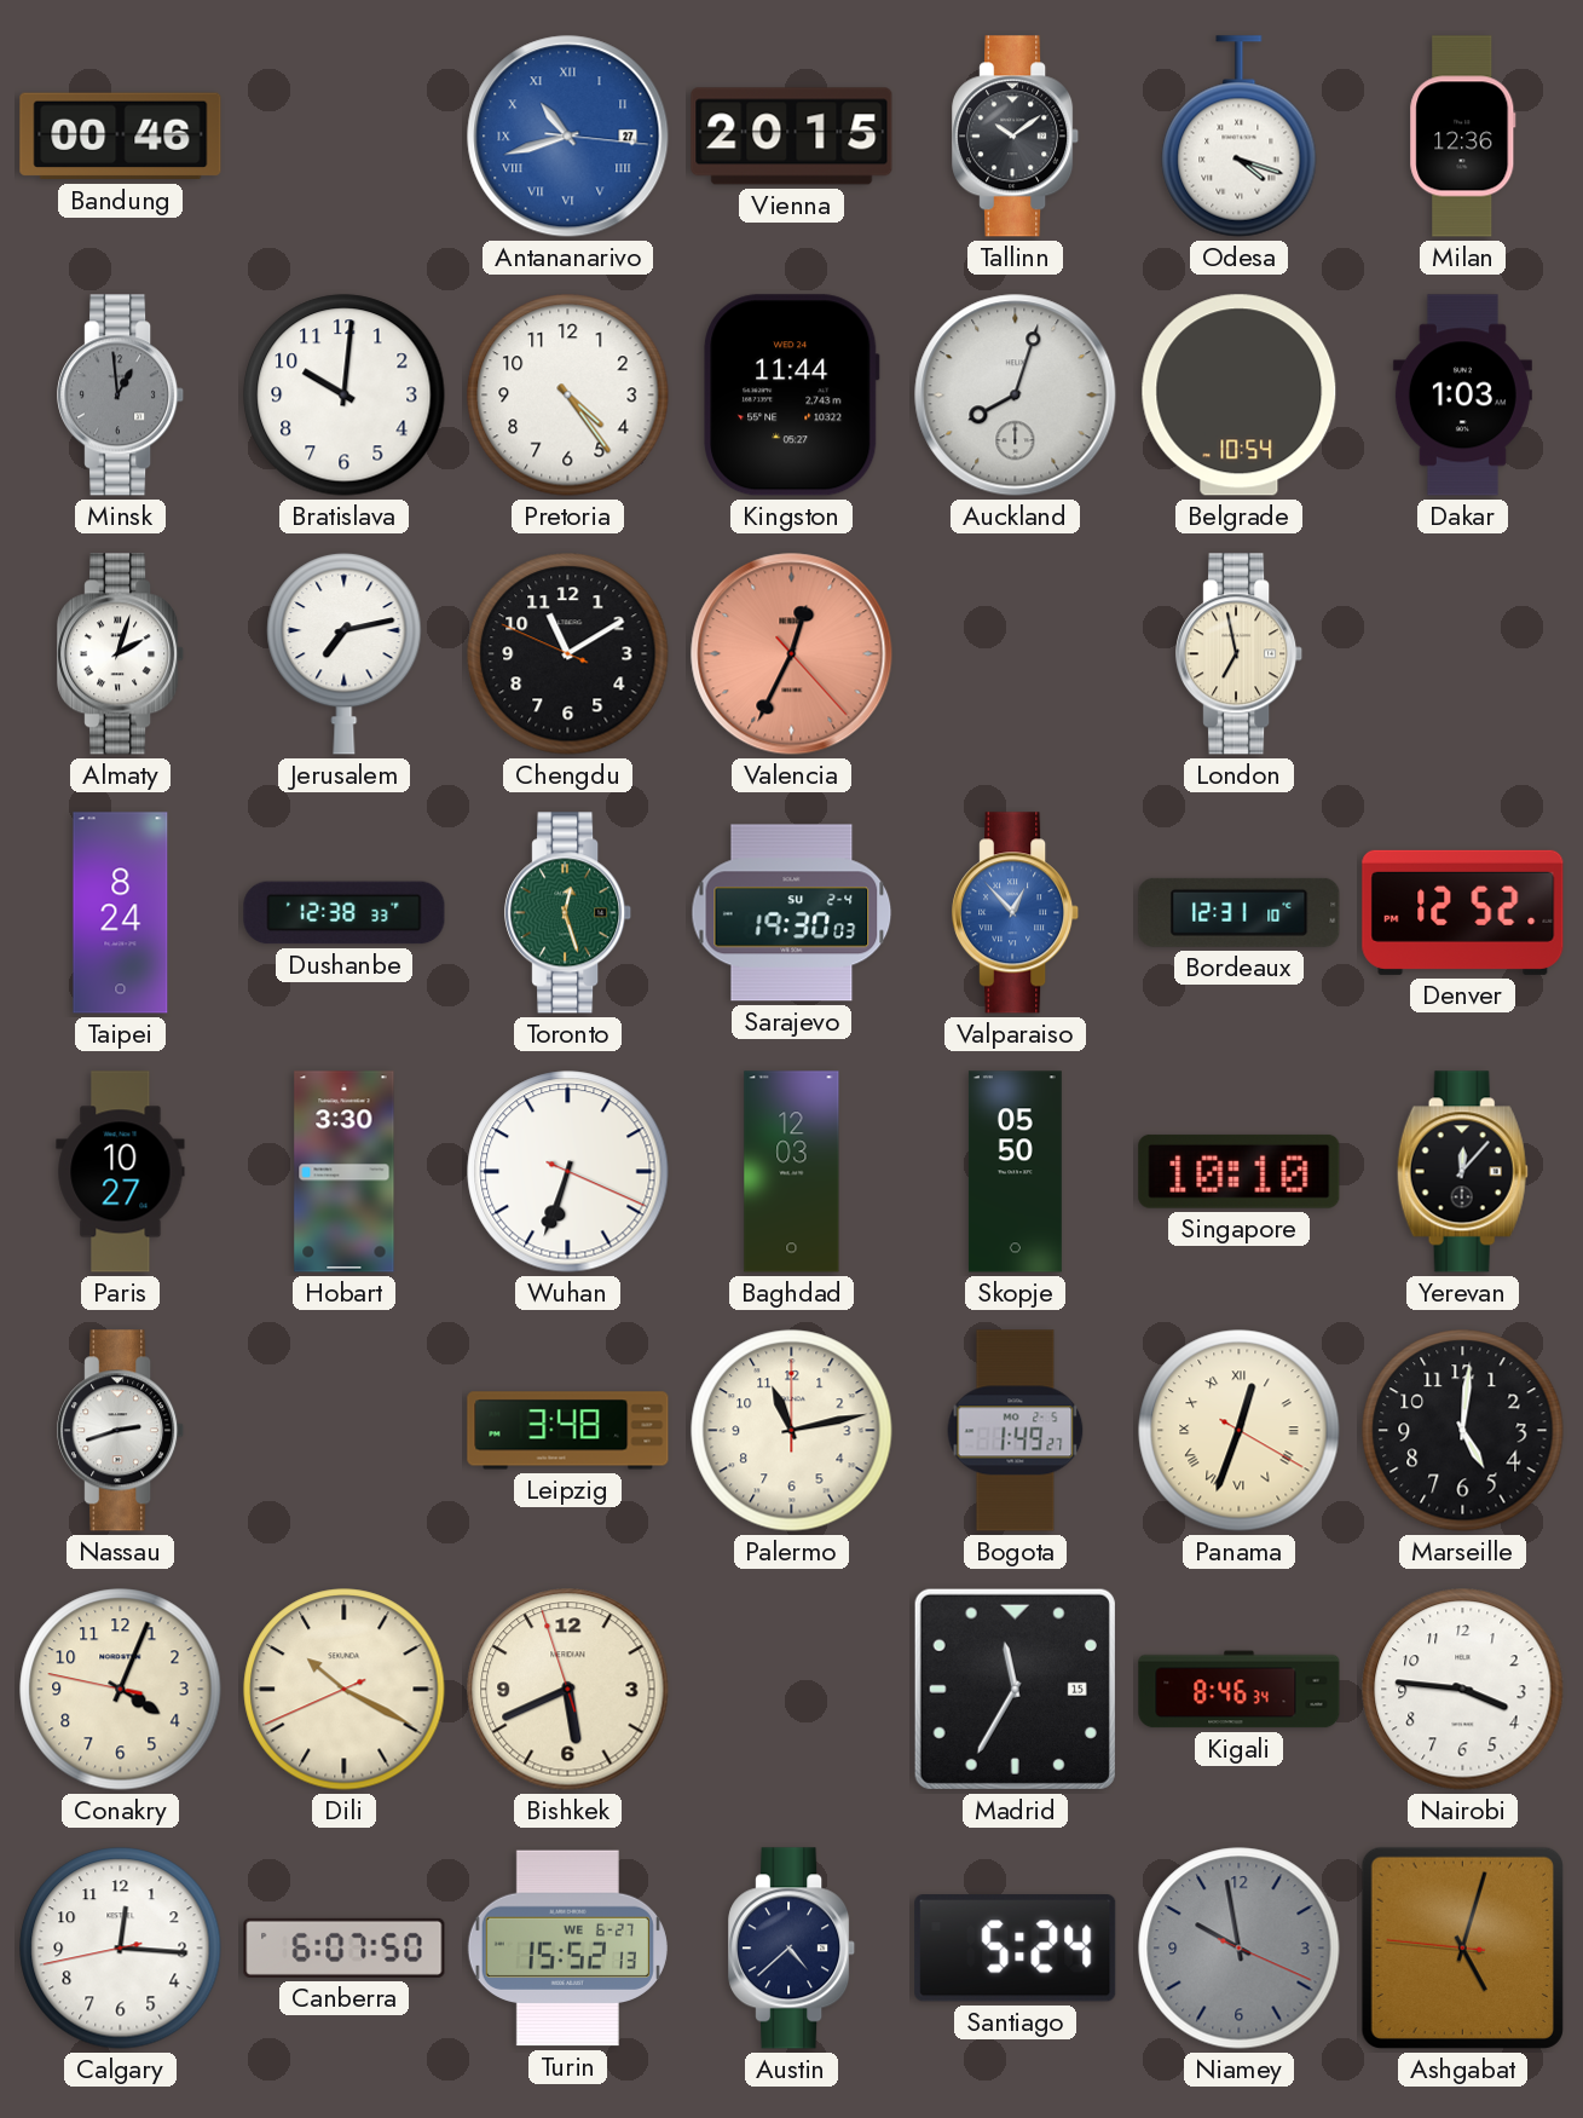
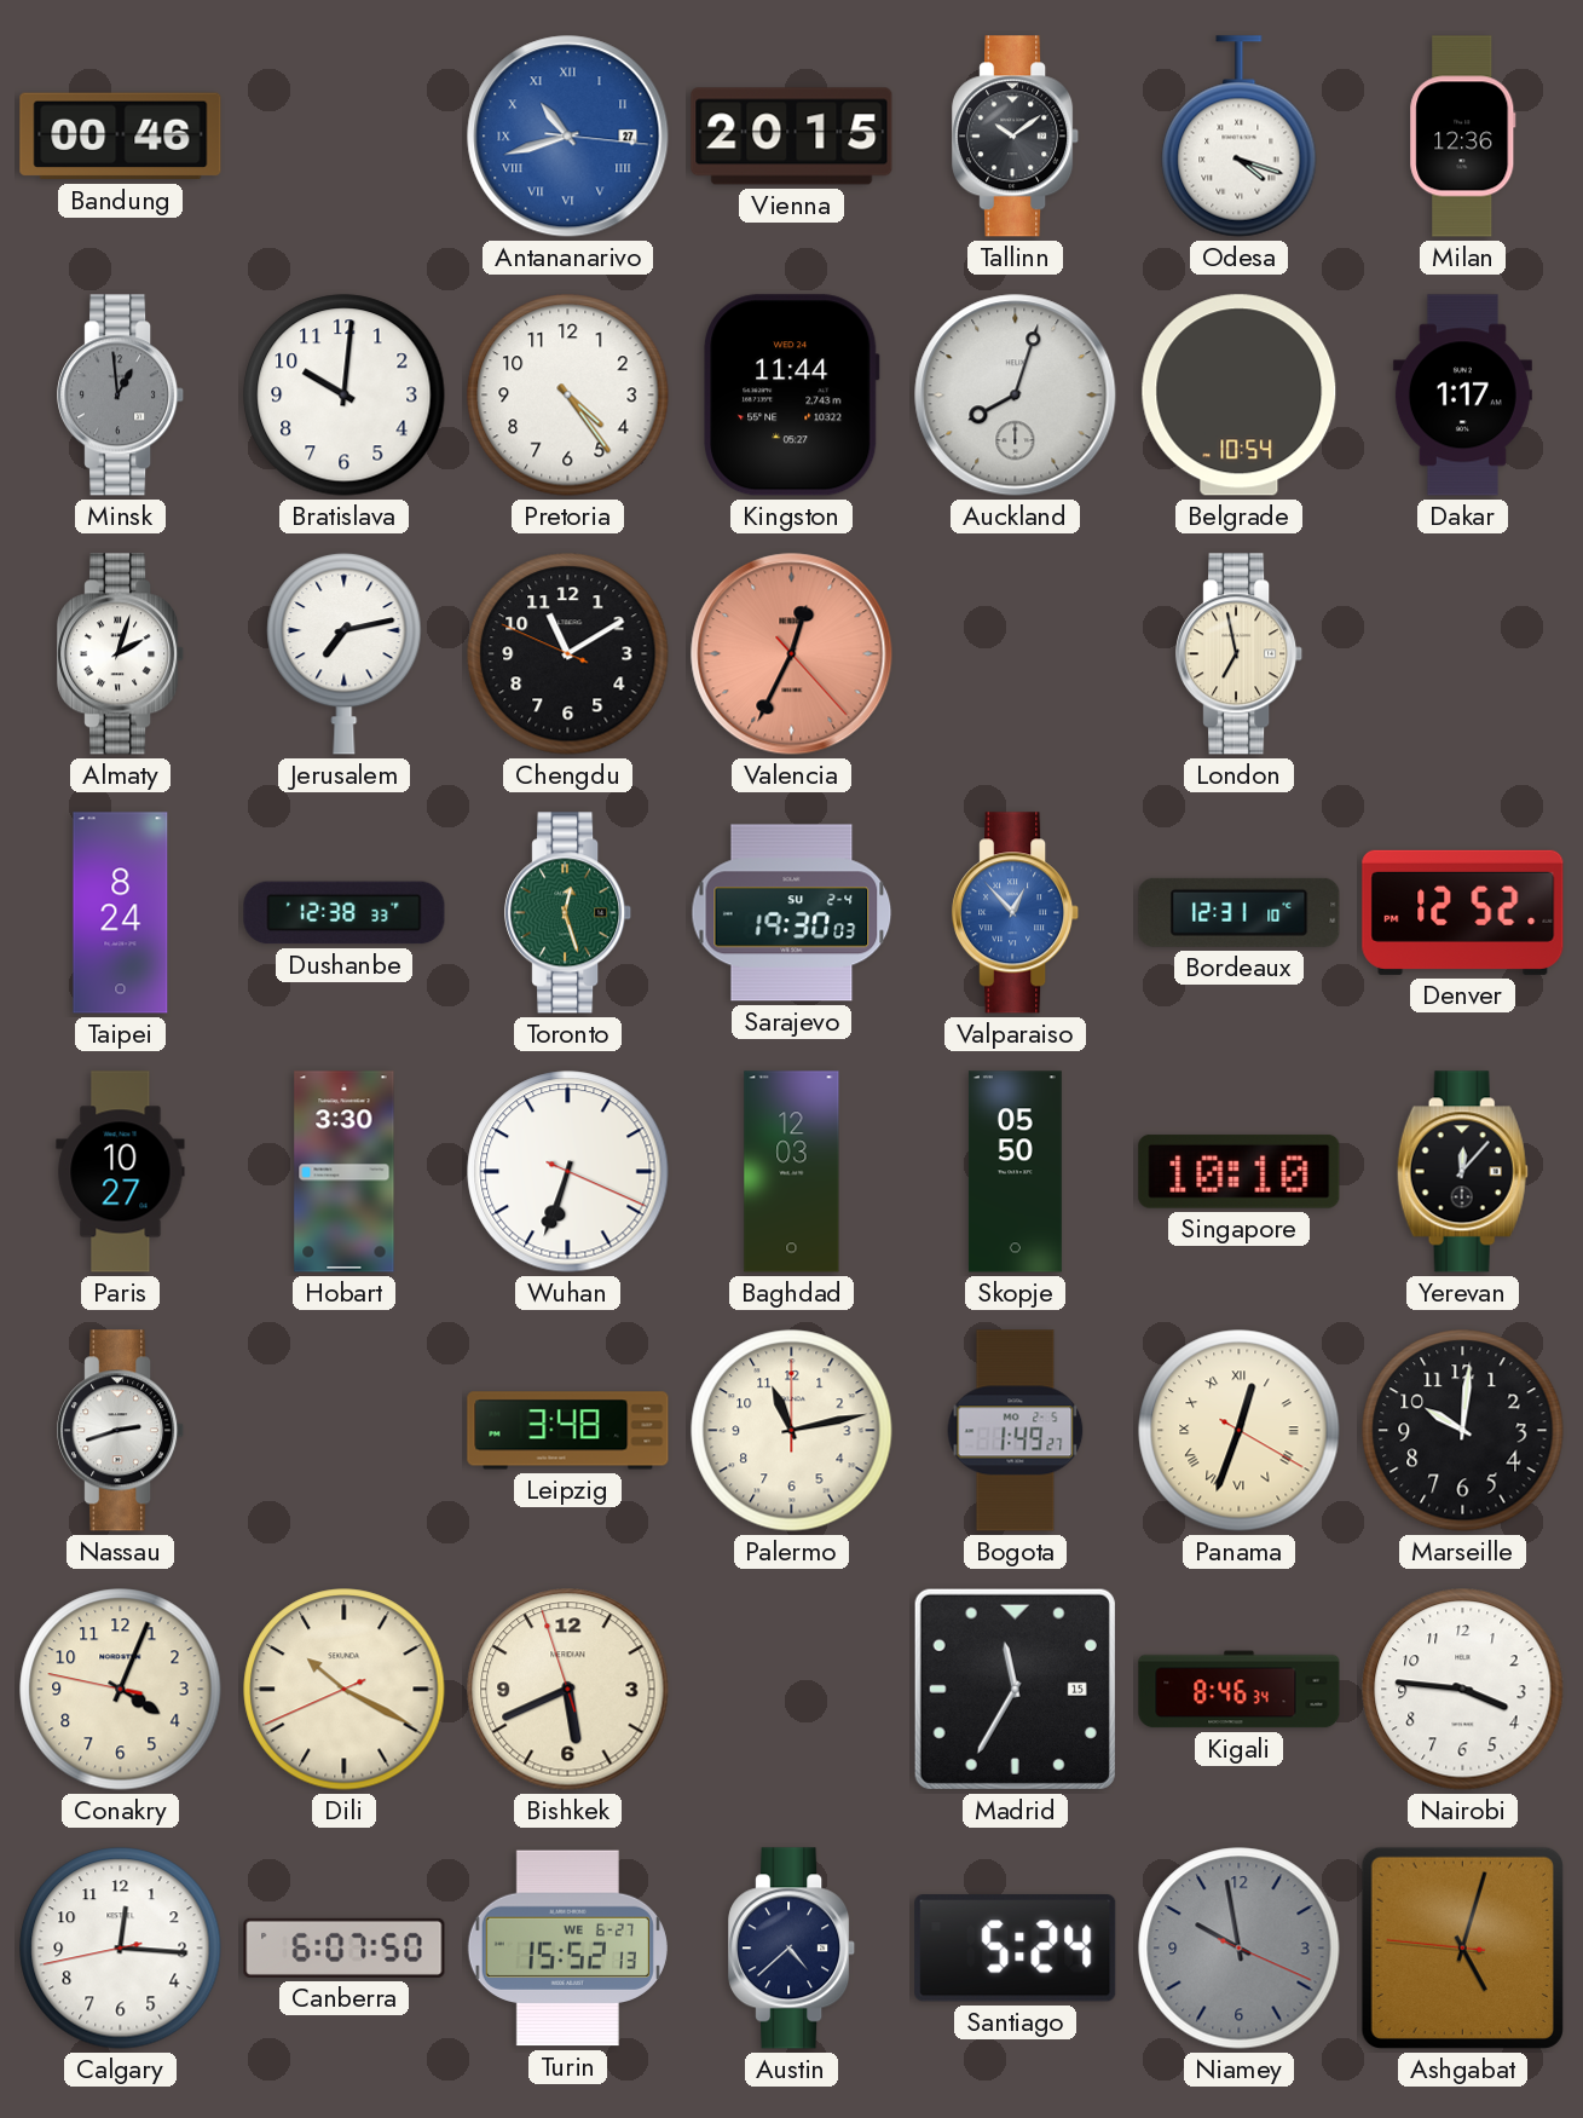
Dakar: 1:03 -> 1:17 (1462, 396)
Marseille: 5:01 -> 10:01 (1463, 1431)
